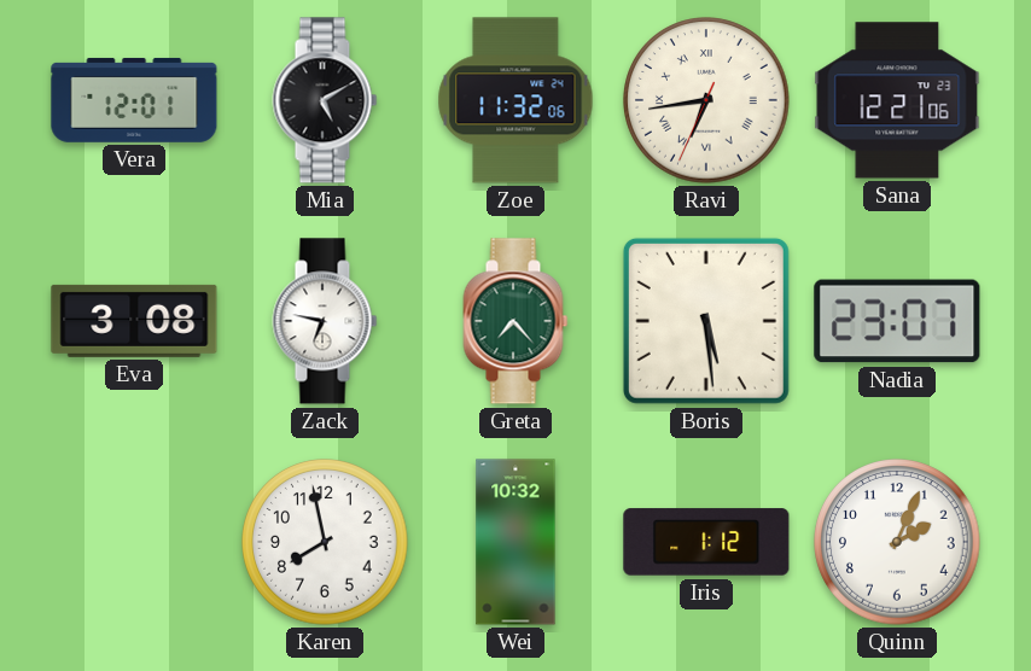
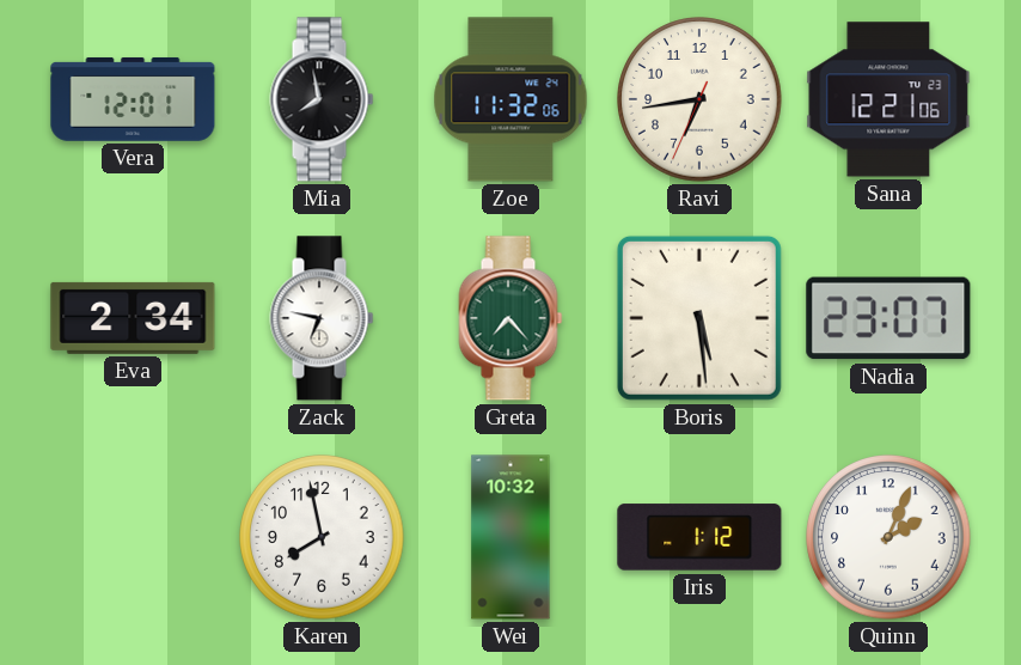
Mia: 5:10 -> 7:58 (322, 99)
Ravi numerals: Roman -> Arabic (699, 99)
Eva: 3:08 -> 2:34 (133, 318)
